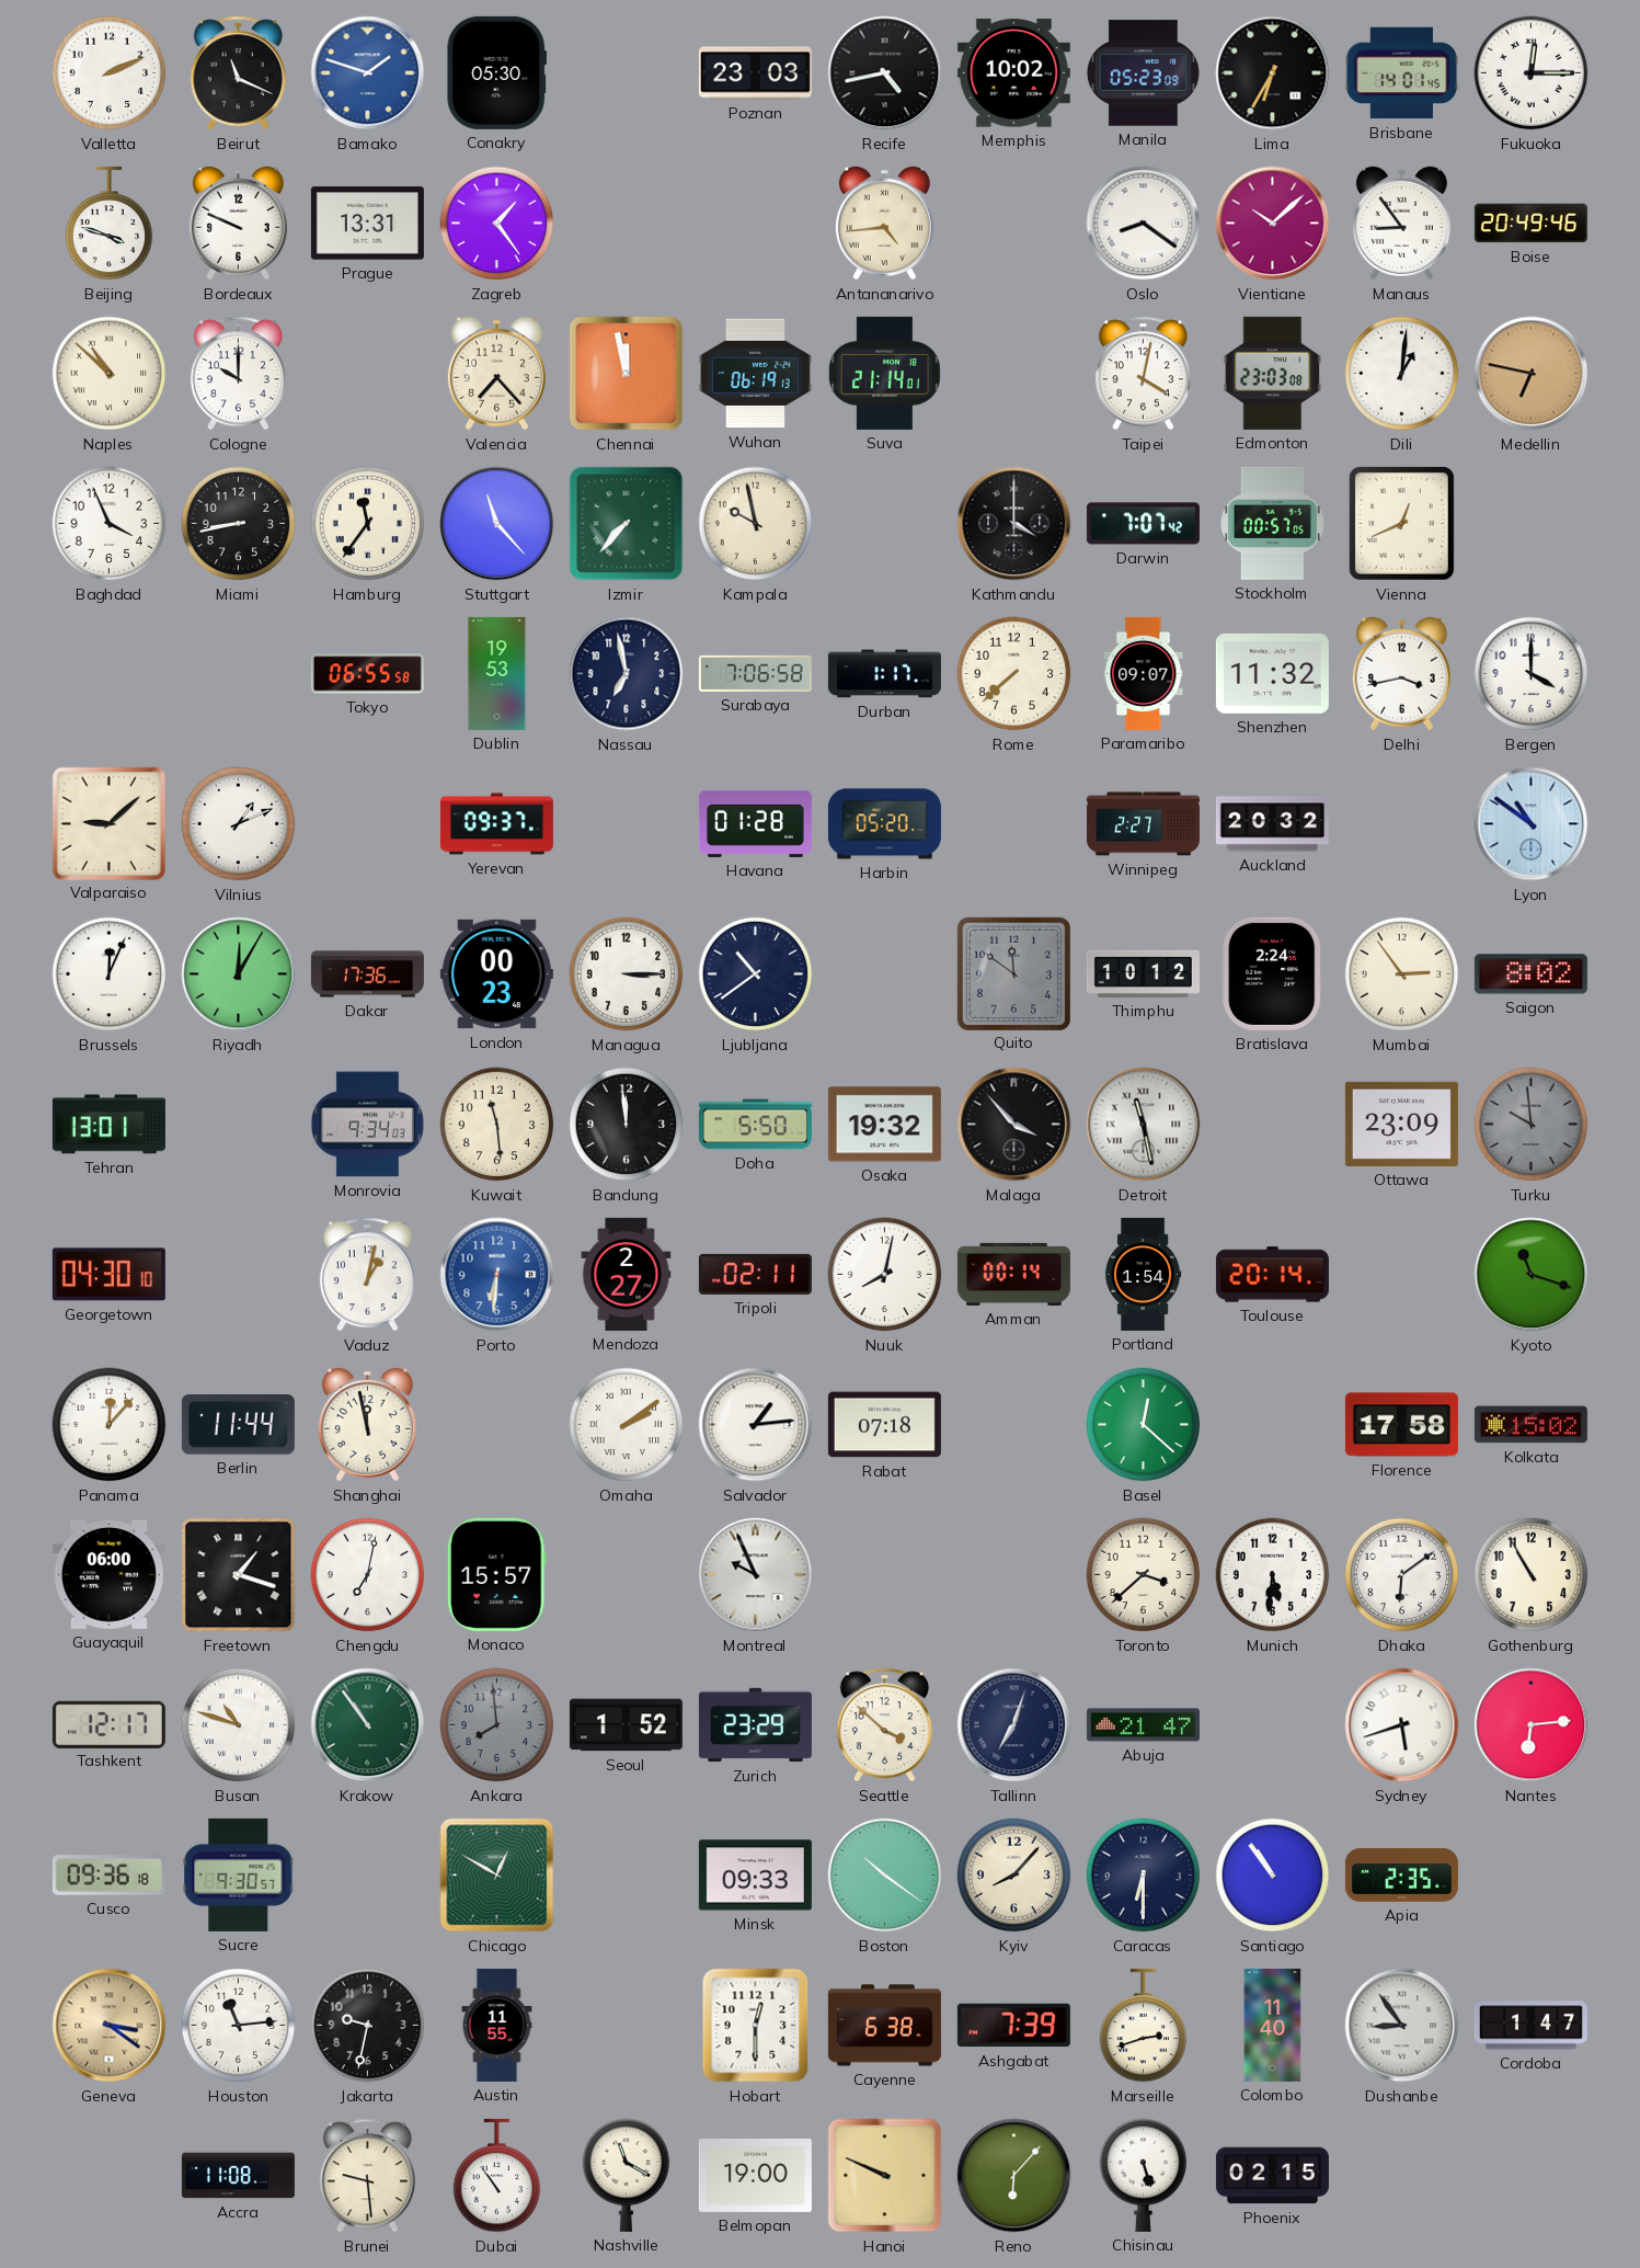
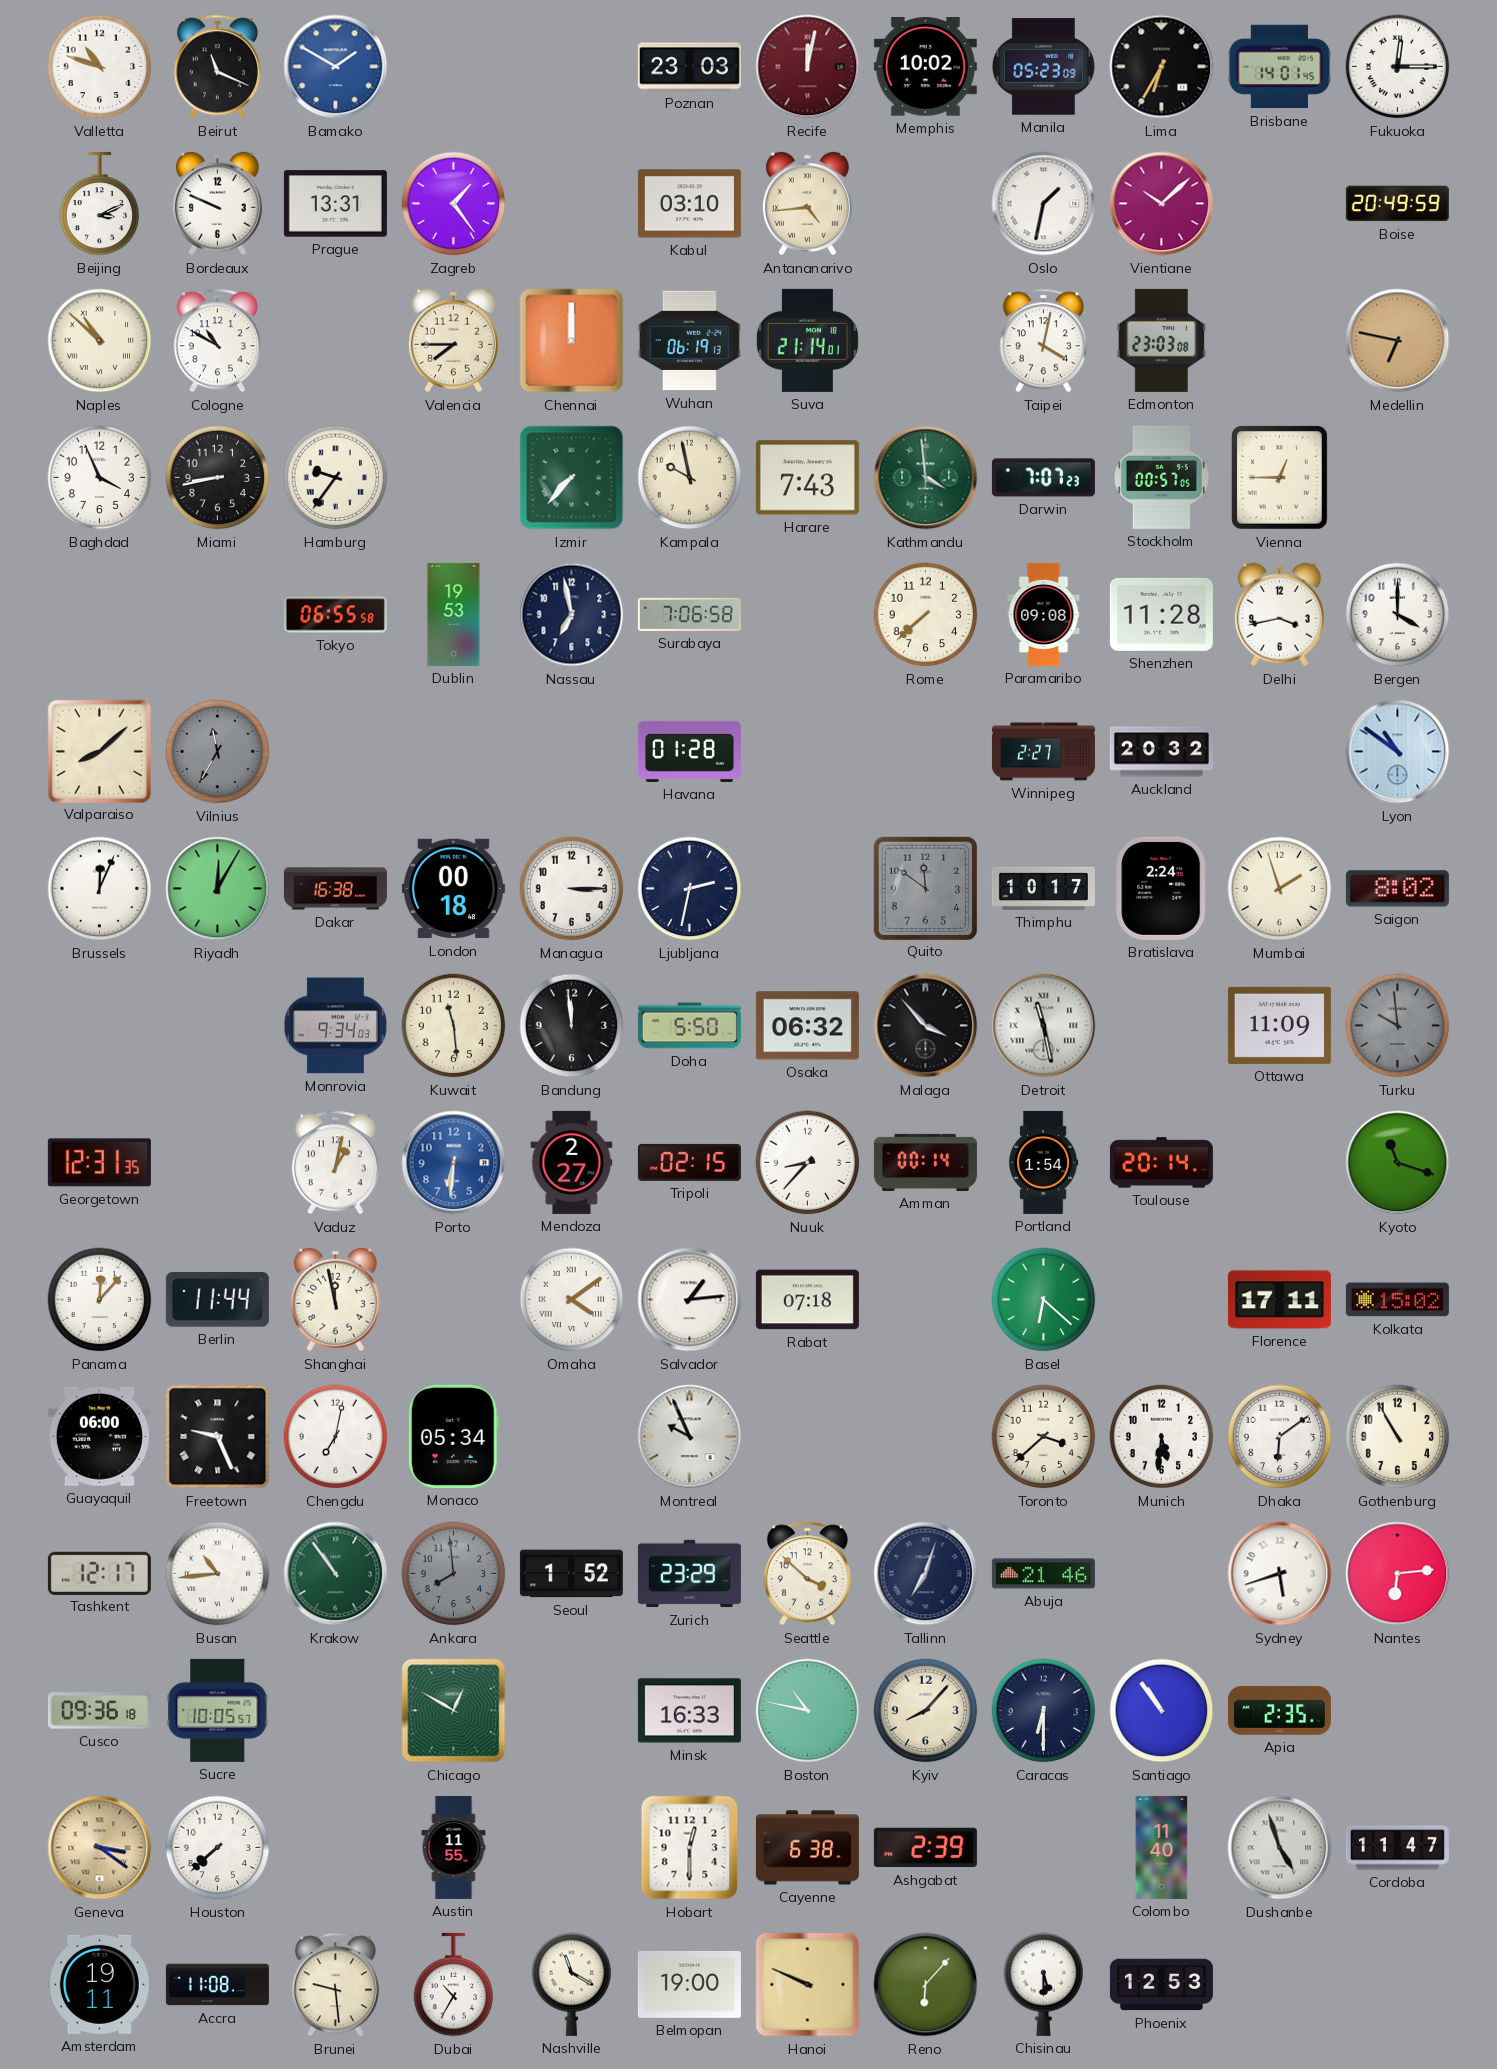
Valletta: 2:11 -> 10:48 (100, 67)
Bamako: 1:48 -> 1:50 (336, 67)
Conakry: 05:30 -> none (497, 72)
Recife: 4:43 -> 12:02 (808, 67)
Recife dial: black -> burgundy (808, 67)
Beijing: 3:48 -> 3:11 (100, 204)
Kabul: none -> 03:10 (689, 204)
Oslo: 8:21 -> 1:32 (1044, 204)
Manaus: 8:54 -> none (1401, 224)
Boise: 20:49:46 -> 20:49:59 (1397, 204)
Cologne: 10:00 -> 10:50 (217, 341)
Valencia: 7:23 -> 7:45 (453, 341)
Chennai: 11:58 -> 12:00 (572, 341)
Dili: 1:01 -> none (1402, 374)
Hamburg: 11:36 -> 9:36 (336, 478)
Stuttgart: 11:23 -> none (497, 524)
Harare: none -> 7:43 (807, 478)
Kathmandu: 4:00 -> 3:59 (926, 478)
Kathmandu dial: black -> green (926, 478)
Darwin: 7:07:42 -> 7:07:23 (1043, 478)
Vienna: 12:41 -> 12:45 (1279, 477)
Durban: 1:17 -> none (884, 674)
Paramaribo: 09:07 -> 09:08 (1044, 614)
Shenzhen: 11:32 -> 11:28 (1161, 614)
Valparaiso: 9:08 -> 8:08 (99, 751)
Vilnius: 1:11 -> 11:35 (218, 752)
Vilnius dial: white -> grey (218, 752)
Yerevan: 09:37 -> none (496, 824)
Harbin: 05:20 -> none (884, 824)
Dakar: 17:36 -> 16:38 (335, 889)
London: 00:23 -> 00:18 (453, 889)
Ljubljana: 10:39 -> 2:32 (690, 889)
Thimphu: 10:12 -> 10:17 (1043, 888)
Mumbai: 2:54 -> 1:57 (1280, 889)
Tehran: 13:01 -> none (108, 1125)
Osaka: 19:32 -> 06:32 (807, 1026)
Ottawa: 23:09 -> 11:09 (1279, 1025)
Georgetown: 04:30 -> 12:31 (99, 1163)
Tripoli: 02:11 -> 02:15 (689, 1162)
Nuuk: 8:02 -> 8:37 (808, 1163)
Omaha: 2:09 -> 4:09 (572, 1300)
Basel: 12:22 -> 6:22 (1044, 1300)
Florence: 17:58 -> 17:11 (1279, 1300)
Freetown: 1:18 -> 9:26 (218, 1437)
Monaco: 15:57 -> 05:34 (453, 1436)
Busan: 10:48 -> 10:44 (218, 1574)
Abuja: 21:47 -> 21:46 (1043, 1574)
Sucre: 9:30 -> 10:05 (218, 1710)
Minsk: 09:33 -> 16:33 (689, 1711)
Boston: 10:21 -> 10:47 (808, 1711)
Houston: 11:14 -> 7:38 (218, 1848)
Jakarta: 9:32 -> none (368, 2026)
Ashgabat: 7:39 -> 2:39 (925, 1848)
Marseille: 2:42 -> none (1144, 2026)
Dushanbe: 8:54 -> 4:57 (1280, 1848)
Cordoba: 1:47 -> 11:47 (1397, 1848)
Amsterdam: none -> 19:11 (99, 1984)
Dubai: 10:54 -> 10:35 (454, 1985)
Chisinau: 5:27 -> 5:30 (1044, 1984)
Phoenix: 02:15 -> 12:53 (1161, 1985)
